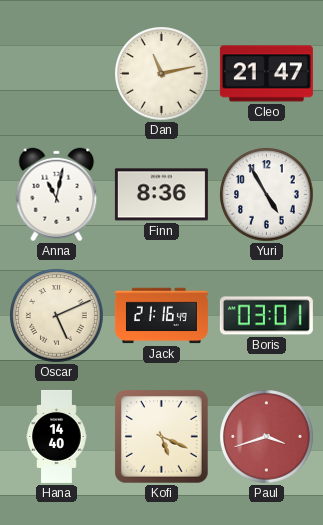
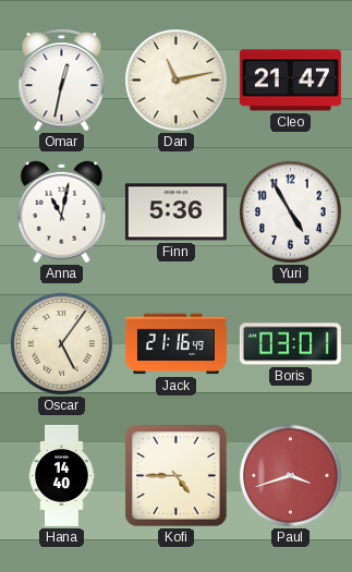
Omar: none -> 12:32 (62, 80)
Finn: 8:36 -> 5:36 (175, 212)
Oscar: 5:11 -> 5:06 (62, 344)
Kofi: 5:19 -> 4:45 (177, 476)
